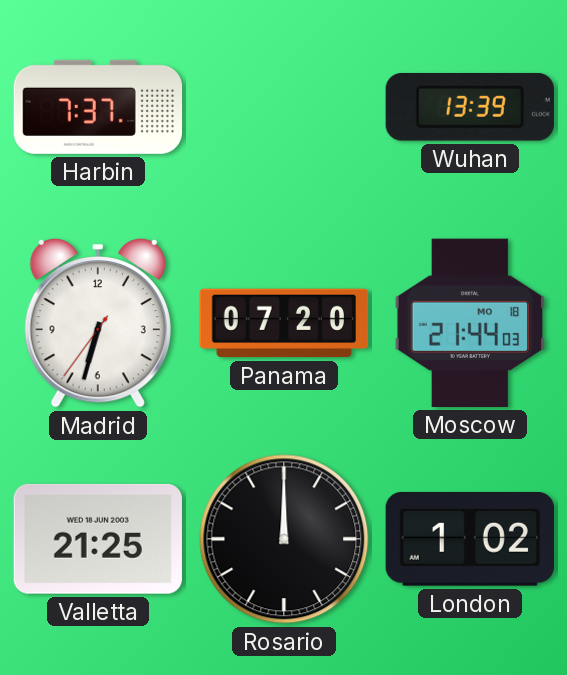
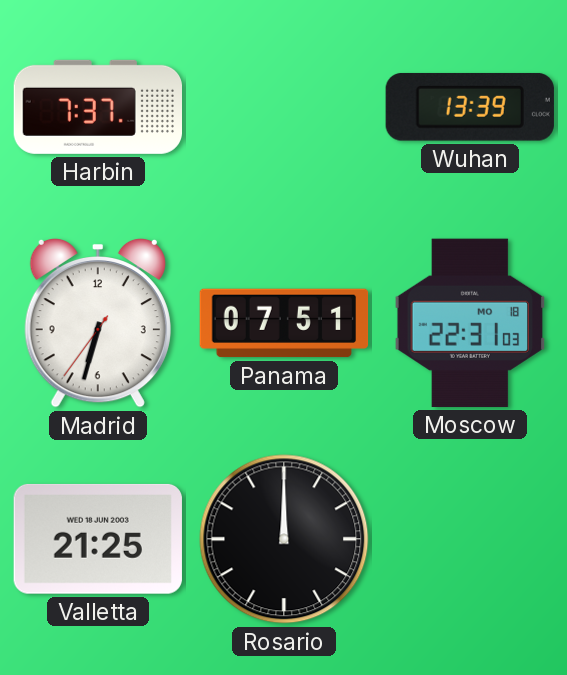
Panama: 07:20 -> 07:51 (284, 323)
Moscow: 21:44 -> 22:31 (470, 323)
London: 1:02 -> none (470, 539)
